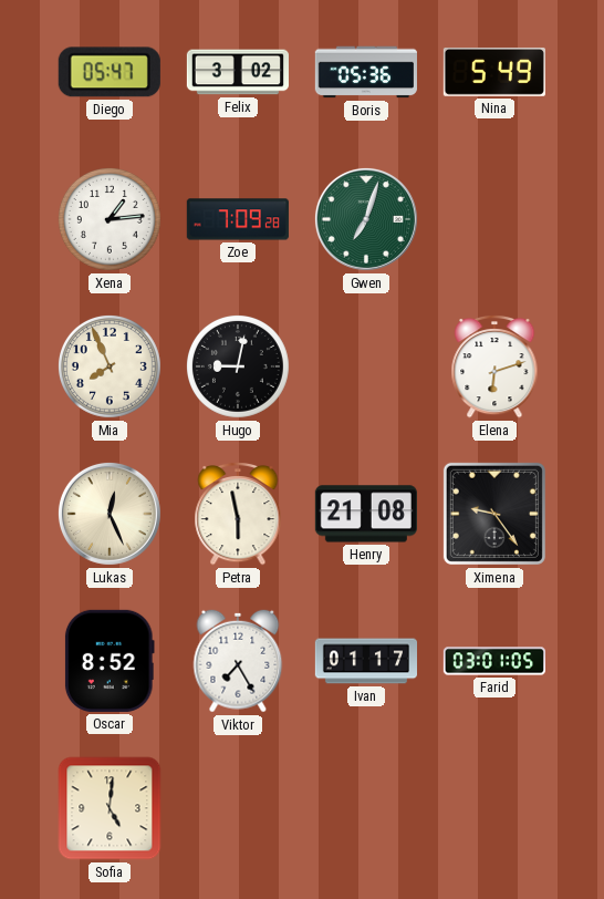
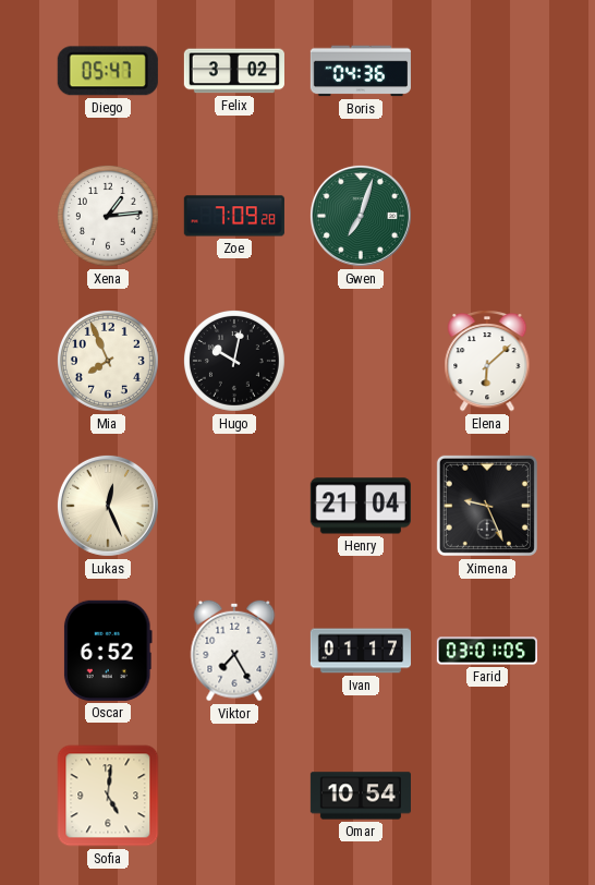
Boris: 05:36 -> 04:36 (361, 71)
Nina: 5:49 -> none (494, 72)
Hugo: 9:02 -> 10:02 (234, 361)
Elena: 6:12 -> 6:08 (487, 361)
Petra: 5:58 -> none (238, 514)
Henry: 21:08 -> 21:04 (361, 506)
Ximena: 9:24 -> 9:26 (487, 506)
Oscar: 8:52 -> 6:52 (108, 651)
Omar: none -> 10:54 (361, 796)
